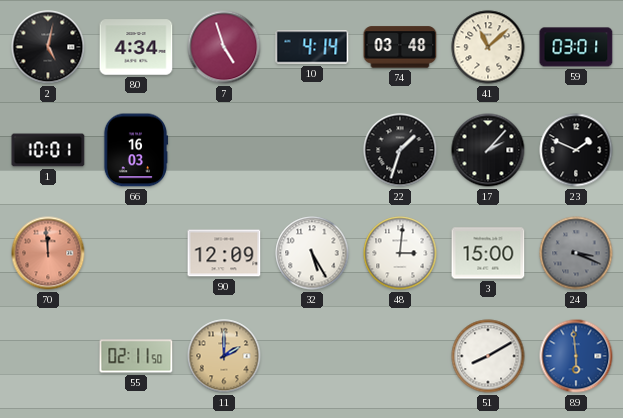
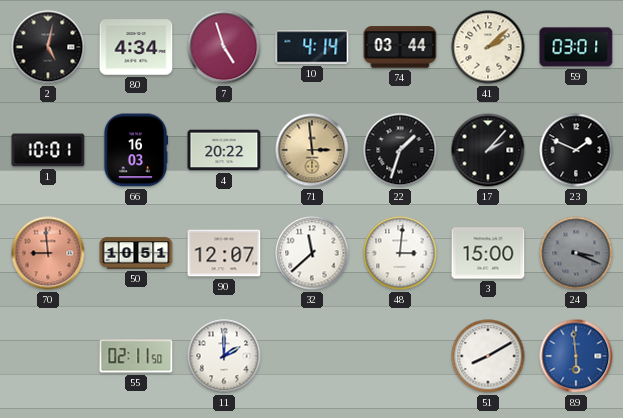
74: 03:48 -> 03:44 (400, 47)
41: 11:08 -> 2:08 (488, 47)
4: none -> 20:22 (224, 150)
71: none -> 2:59 (312, 150)
70: 11:59 -> 8:59 (48, 253)
50: none -> 10:51 (136, 253)
90: 12:09 -> 12:07 (224, 253)
32: 5:25 -> 11:38 (312, 253)
11 dial: champagne -> white (224, 356)
